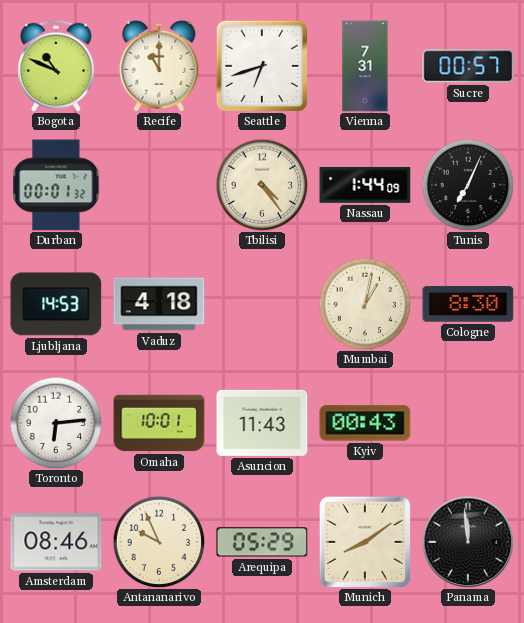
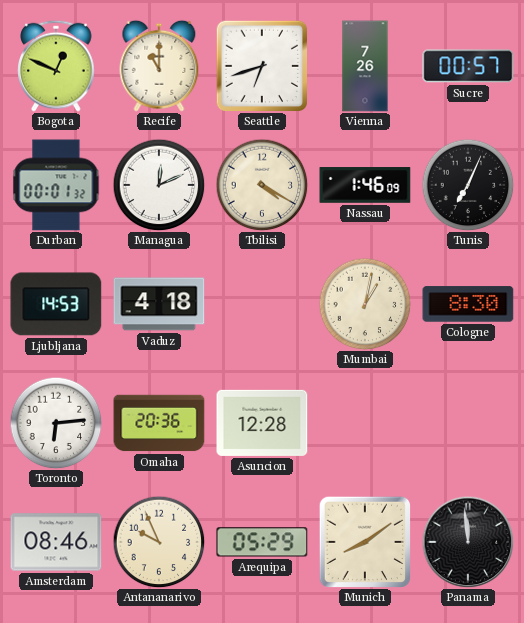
Bogota: 10:49 -> 12:49 (56, 66)
Vienna: 7:31 -> 7:26 (365, 66)
Managua: none -> 12:11 (159, 185)
Tbilisi: 4:24 -> 4:20 (262, 185)
Nassau: 1:44 -> 1:46 (365, 185)
Omaha: 10:01 -> 20:36 (159, 423)
Asuncion: 11:43 -> 12:28 (262, 423)
Kyiv: 00:43 -> none (365, 423)
